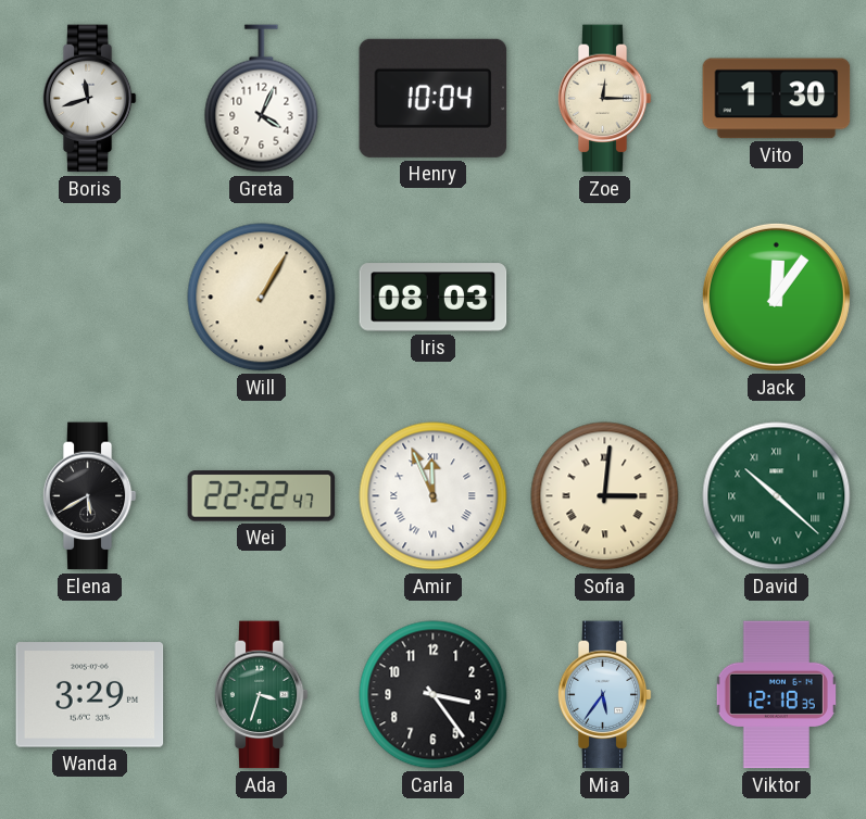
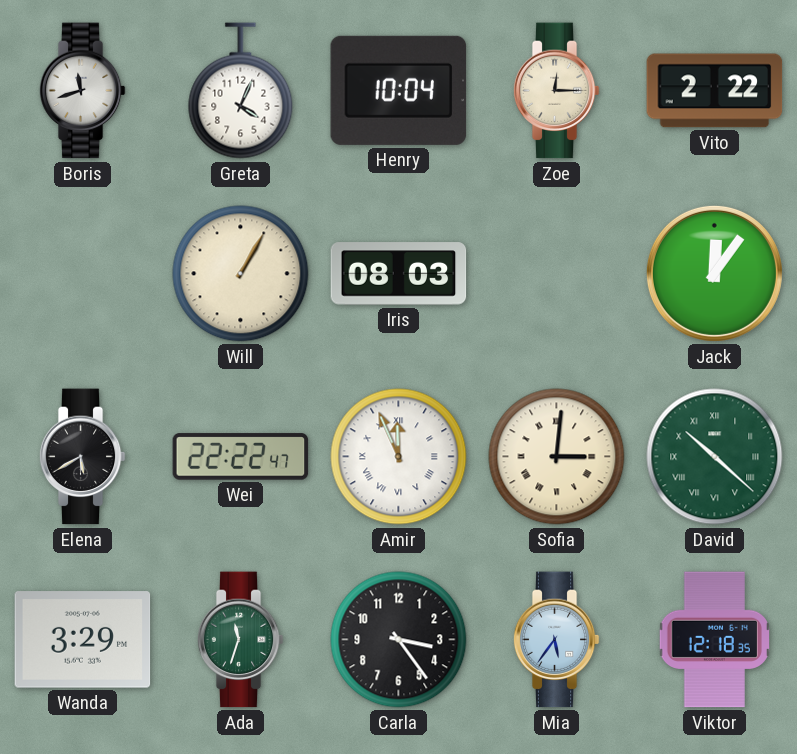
Vito: 1:30 -> 2:22 (715, 91)
Ada: 3:33 -> 11:33 (240, 640)
